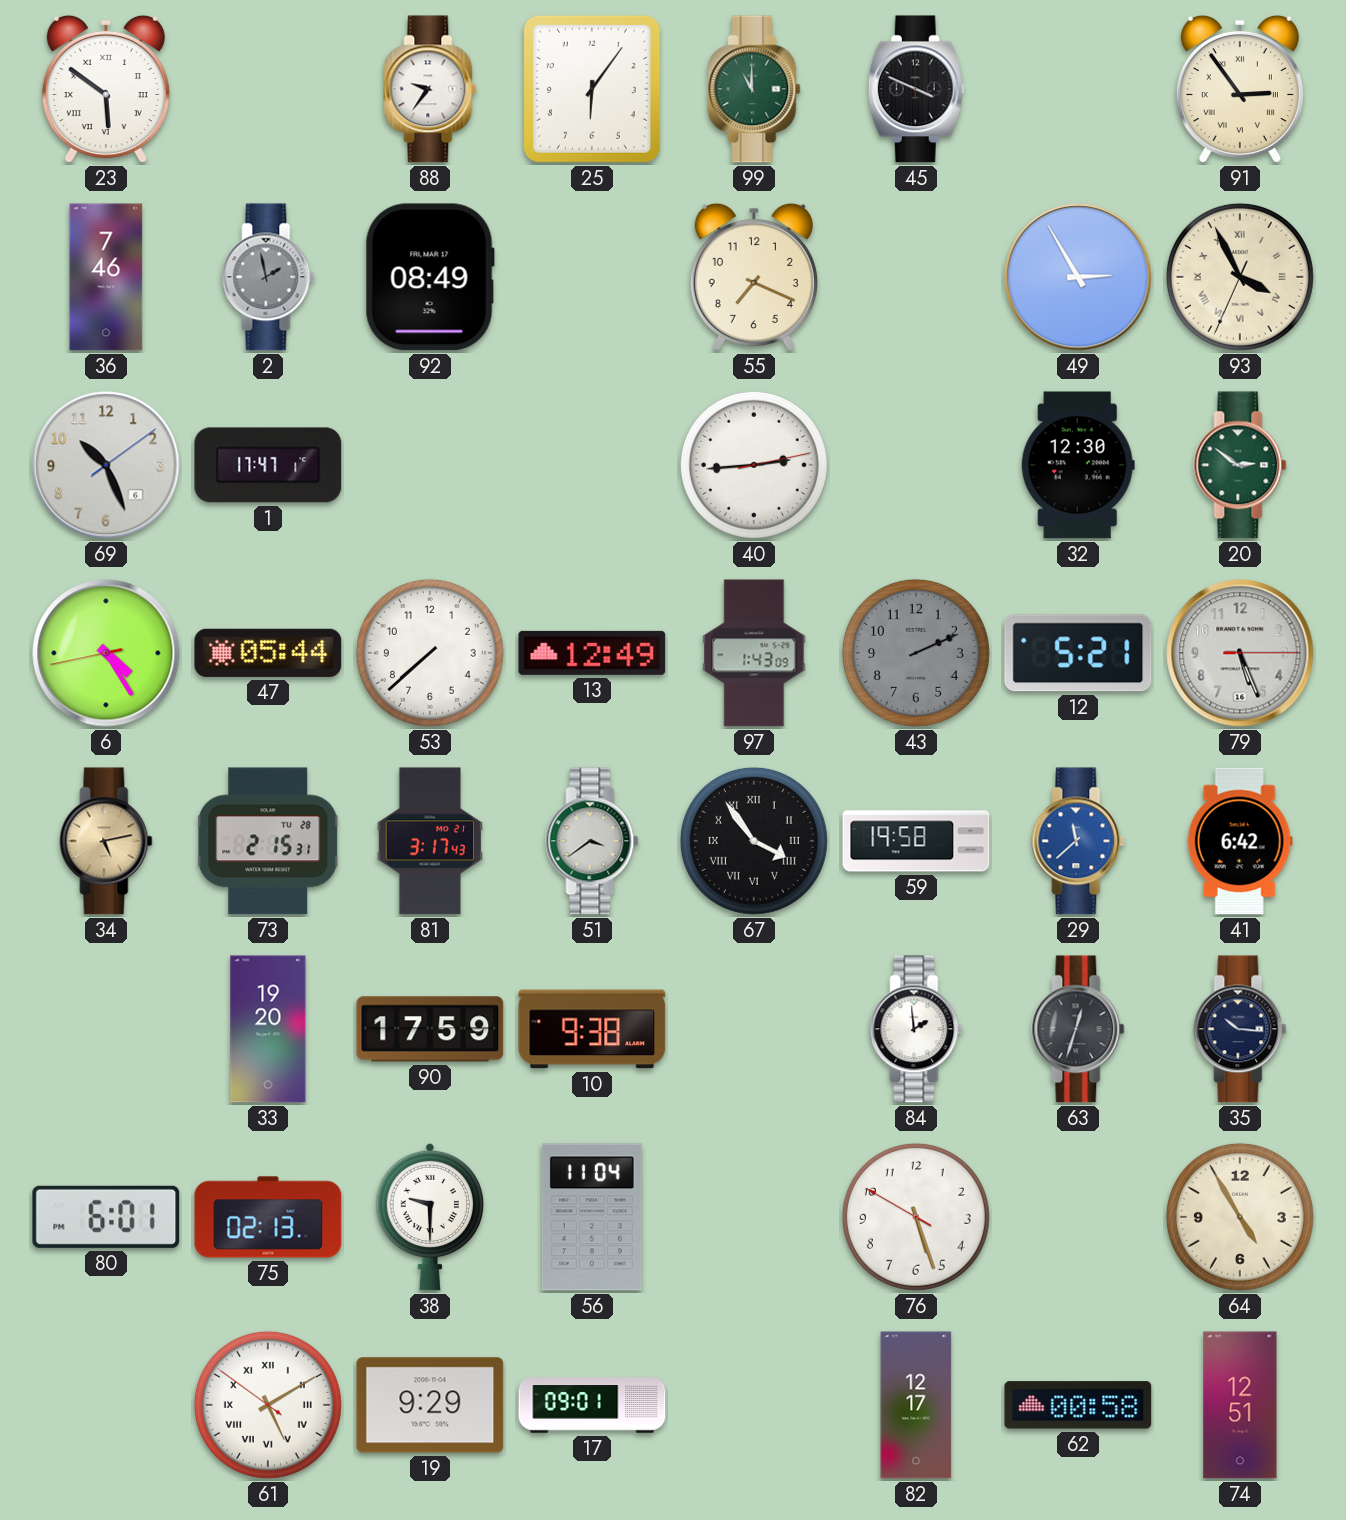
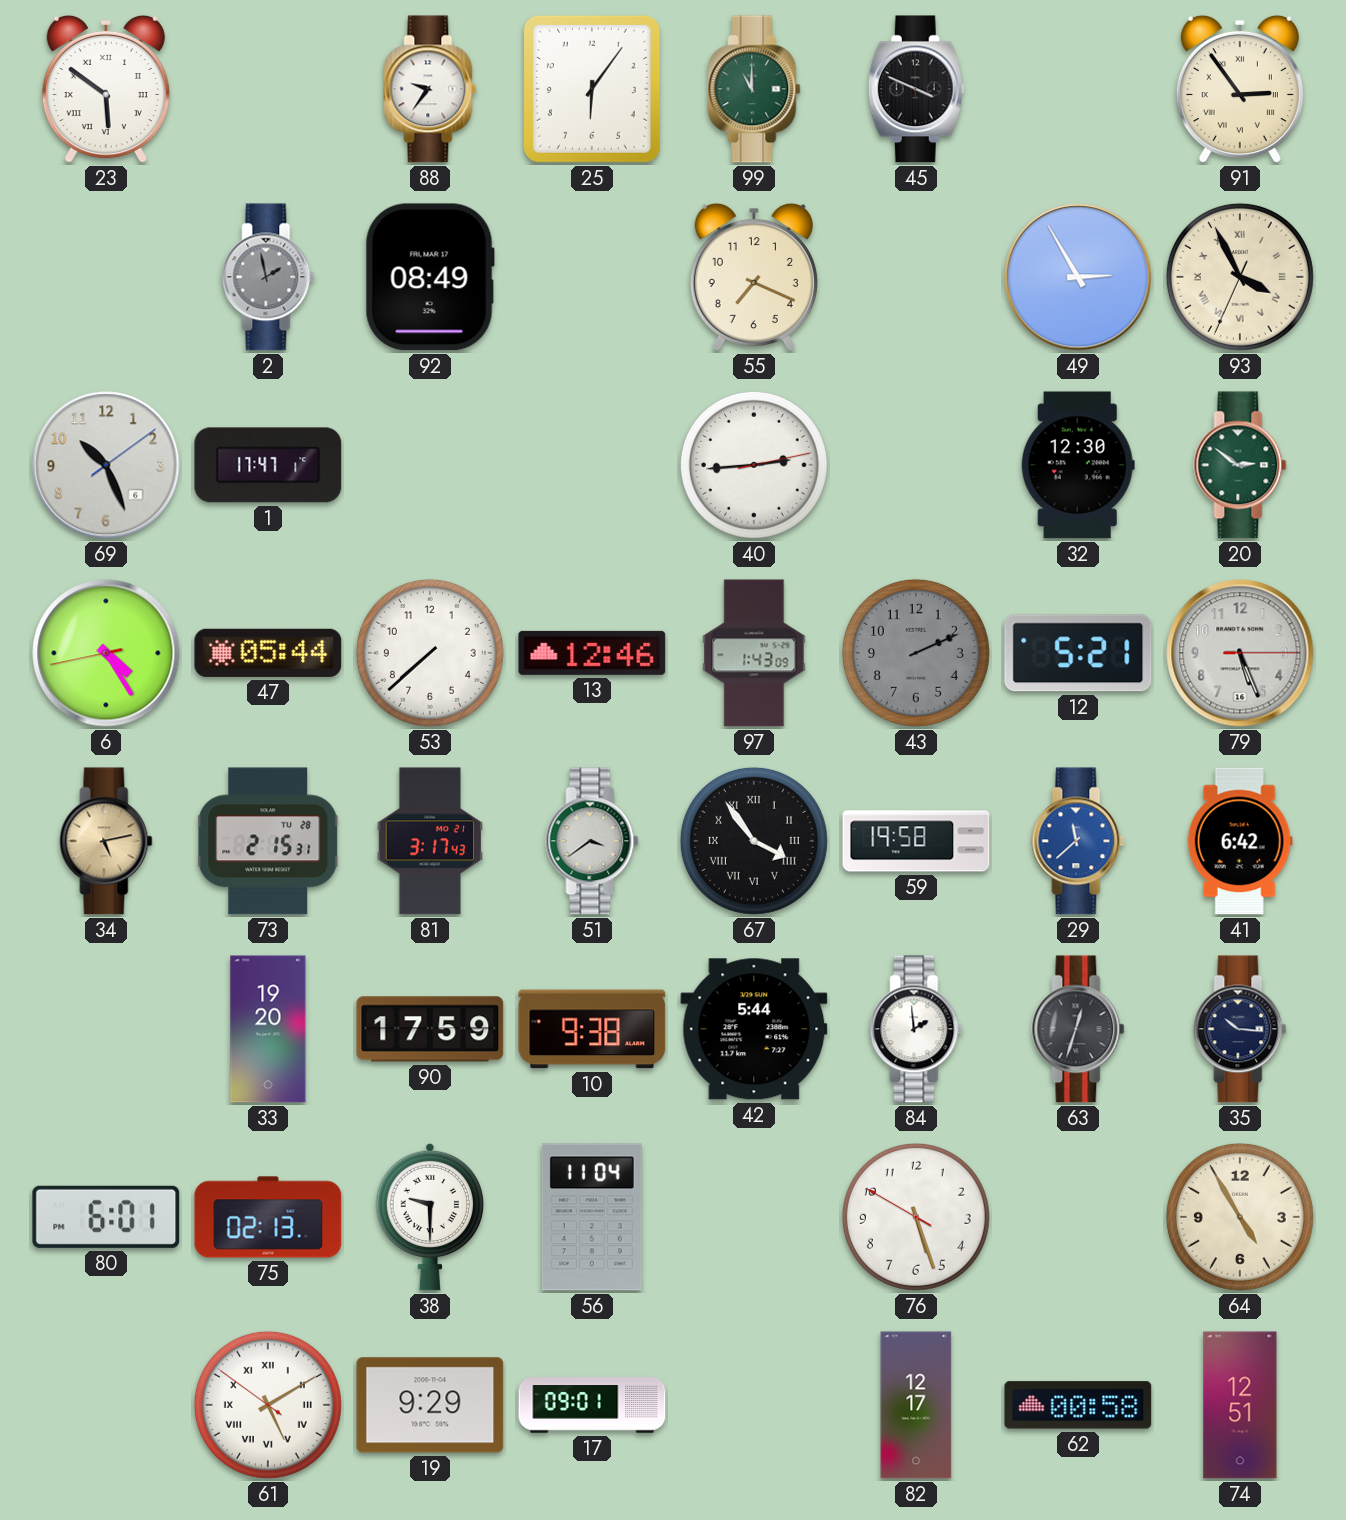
36: 7:46 -> none (106, 277)
13: 12:49 -> 12:46 (592, 653)
42: none -> 5:44 (754, 1029)
